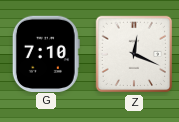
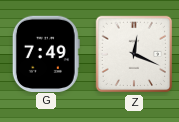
G: 7:10 -> 7:49 (46, 53)
